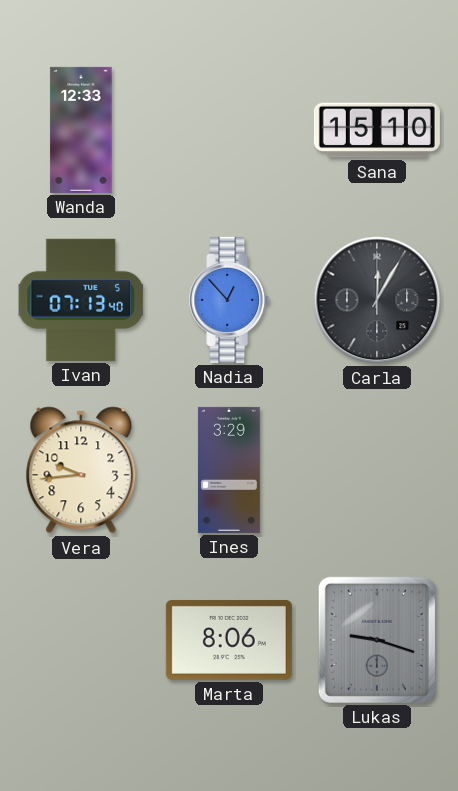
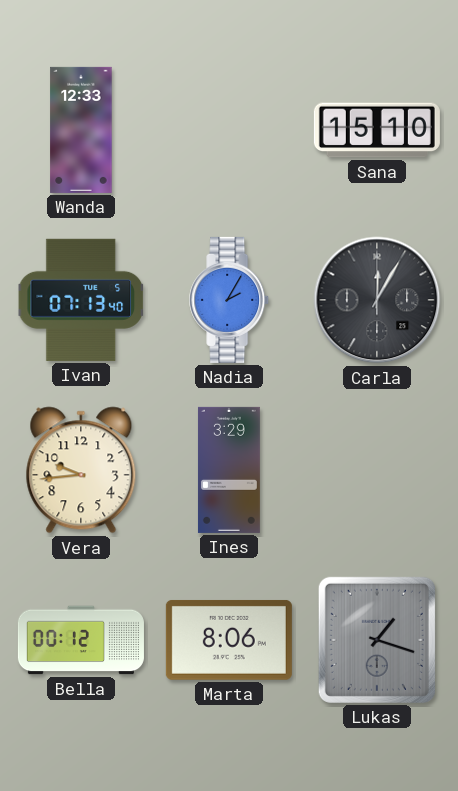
Nadia: 12:53 -> 2:05 (230, 300)
Bella: none -> 00:12 (81, 640)
Lukas: 9:18 -> 1:18 (377, 640)
